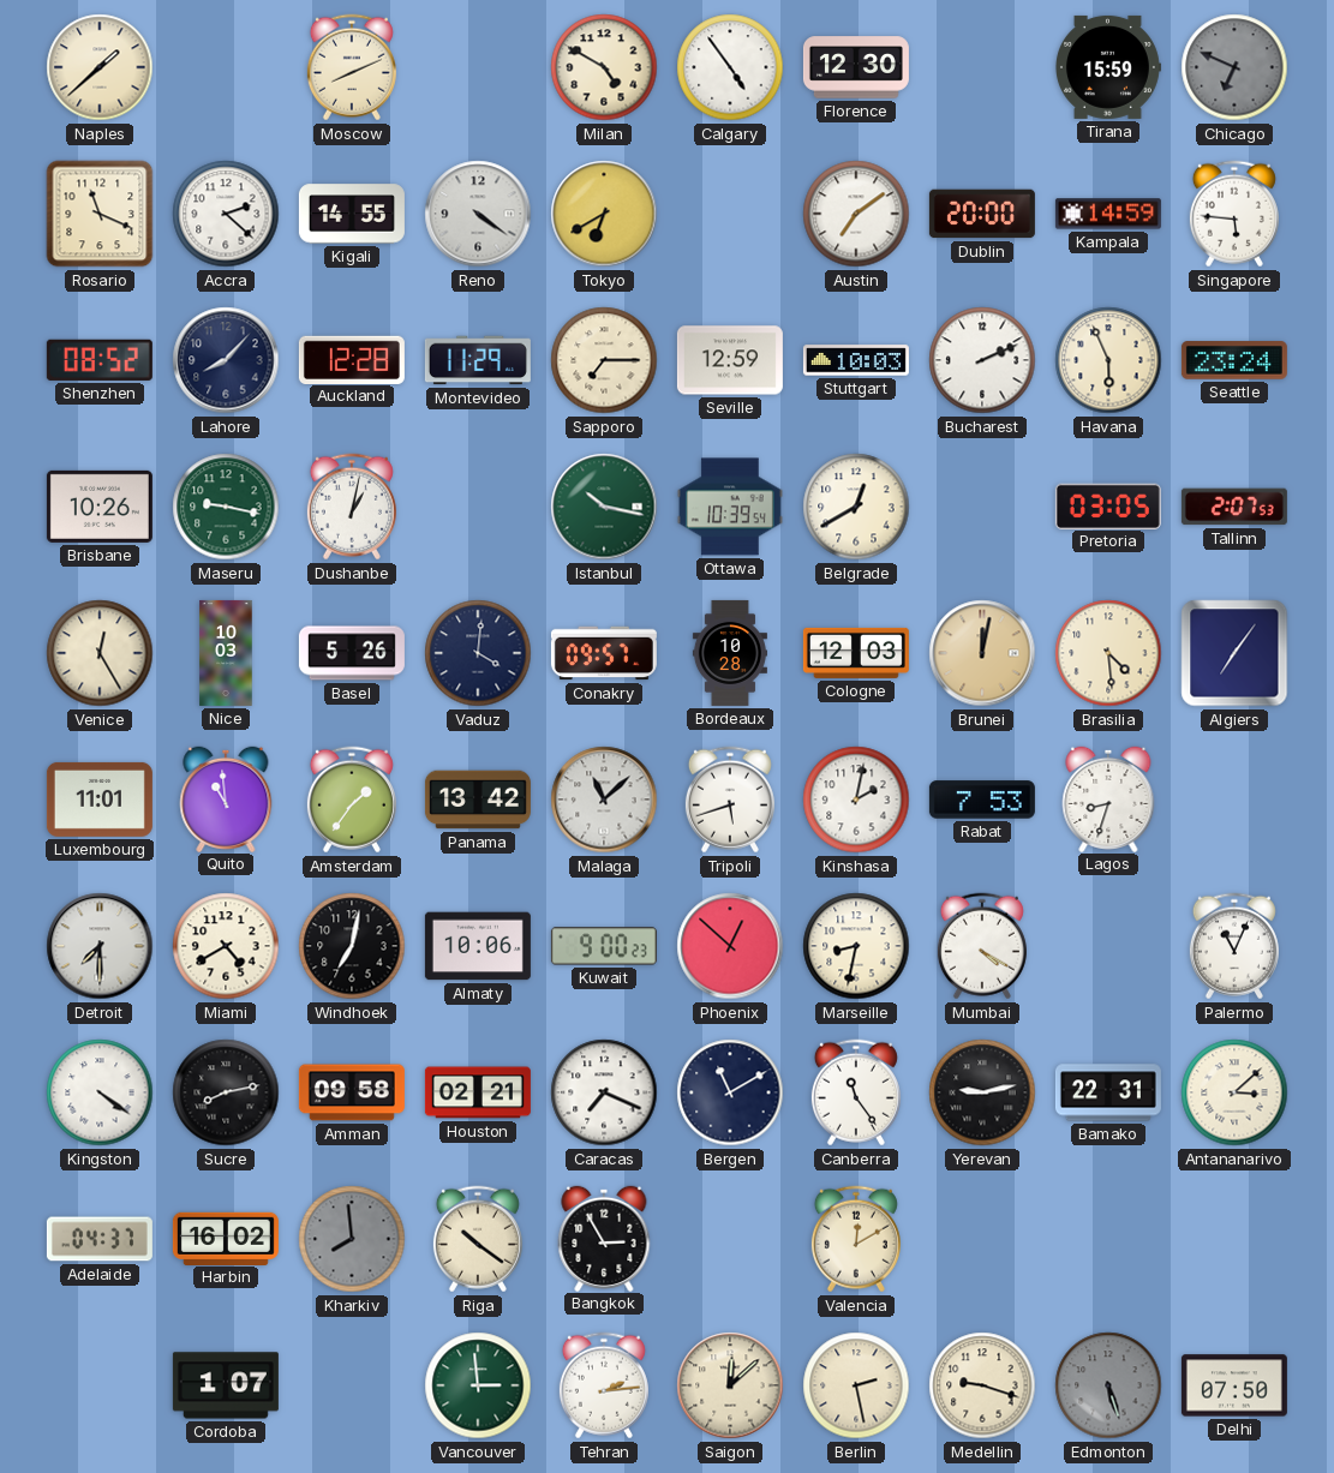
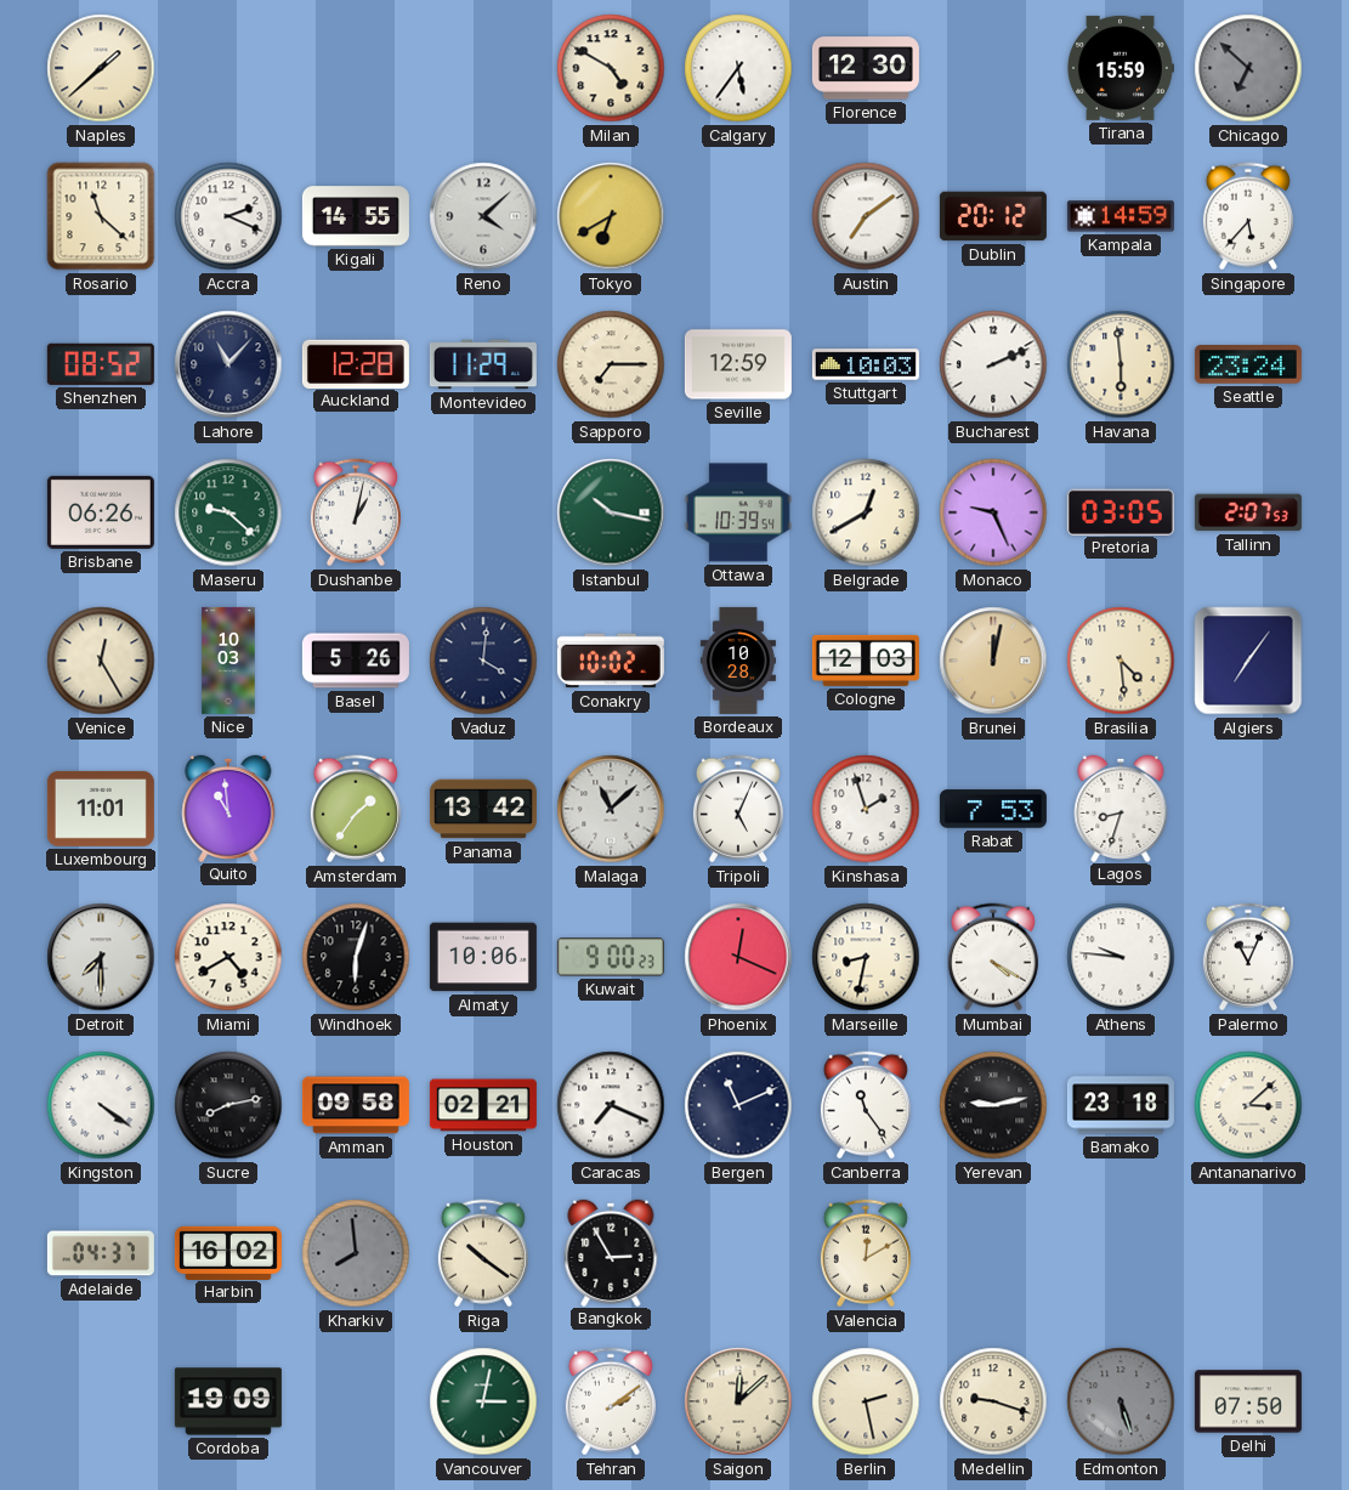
Moscow: 8:11 -> none (352, 67)
Calgary: 4:54 -> 5:36 (738, 68)
Chicago: 6:49 -> 6:52 (1248, 68)
Rosario: 11:19 -> 11:22 (101, 216)
Accra: 2:22 -> 2:19 (228, 216)
Reno: 4:21 -> 4:08 (483, 216)
Dublin: 20:00 -> 20:12 (993, 216)
Singapore: 5:46 -> 5:37 (1248, 216)
Lahore: 8:07 -> 11:07 (228, 364)
Havana: 5:56 -> 5:59 (1121, 364)
Brisbane: 10:26 -> 06:26 (101, 512)
Maseru: 9:17 -> 9:22 (228, 512)
Monaco: none -> 9:26 (993, 512)
Conakry: 09:57 -> 10:02 (611, 661)
Tripoli: 5:42 -> 5:04 (738, 809)
Kinshasa: 2:02 -> 1:57 (866, 809)
Windhoek: 7:02 -> 6:03 (356, 957)
Phoenix: 12:52 -> 12:19 (738, 957)
Athens: none -> 9:46 (1121, 957)
Bergen: 11:10 -> 11:11 (738, 1105)
Bamako: 22:31 -> 23:18 (1121, 1105)
Cordoba: 1:07 -> 19:09 (228, 1401)
Vancouver: 2:59 -> 3:02 (483, 1401)
Tehran: 2:14 -> 2:09 (611, 1401)
